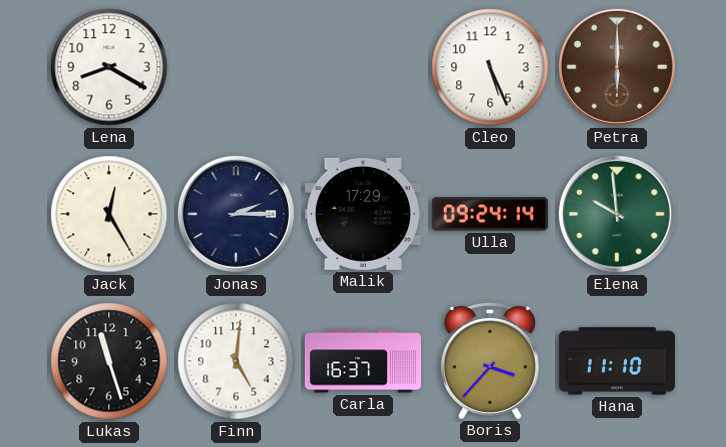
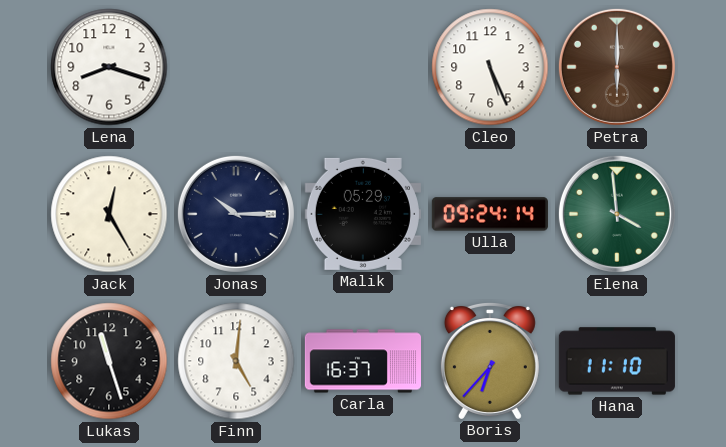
Lena: 8:20 -> 8:18 (109, 67)
Jonas: 2:15 -> 10:15 (236, 214)
Malik: 17:29 -> 05:29 (363, 214)
Elena: 9:59 -> 3:59 (617, 214)
Boris: 3:37 -> 6:37 (490, 361)
